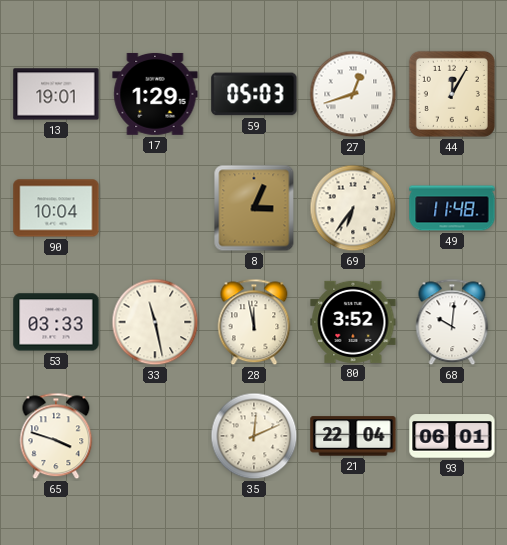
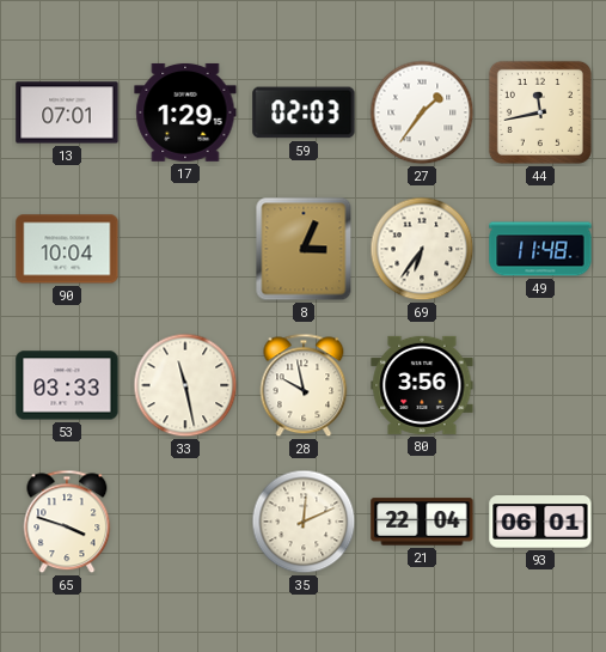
13: 19:01 -> 07:01 (67, 112)
59: 05:03 -> 02:03 (304, 112)
27: 12:42 -> 1:36 (422, 112)
44: 12:05 -> 11:43 (540, 112)
28: 11:58 -> 9:58 (304, 385)
80: 3:52 -> 3:56 (422, 385)
68: 10:01 -> none (452, 322)
